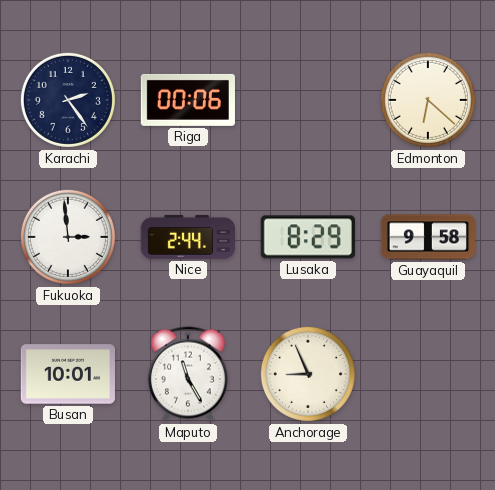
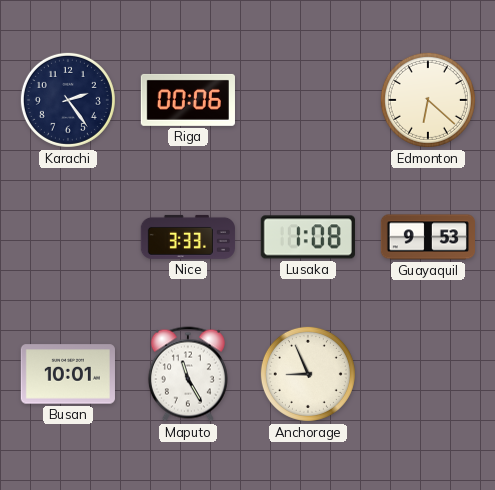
Fukuoka: 2:59 -> none (68, 237)
Nice: 2:44 -> 3:33 (188, 237)
Lusaka: 8:29 -> 1:08 (308, 237)
Guayaquil: 9:58 -> 9:53 (427, 237)
